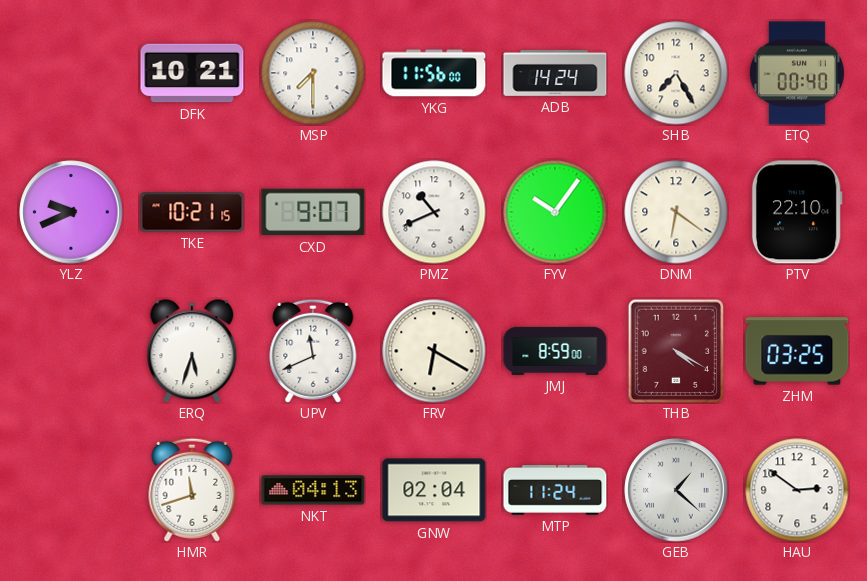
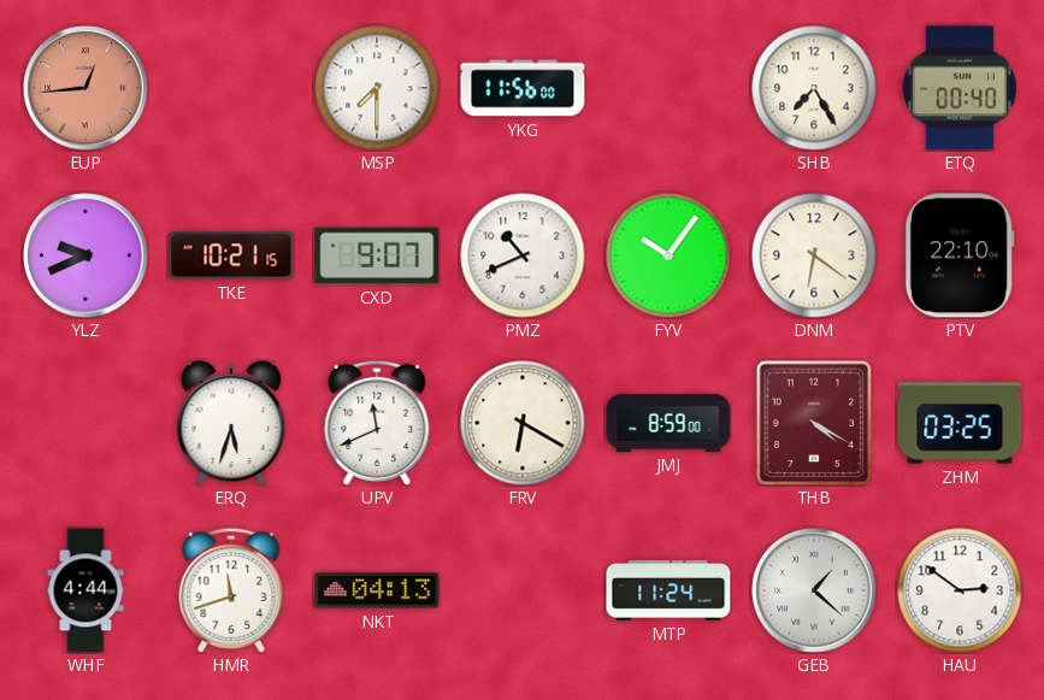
EUP: none -> 12:44 (85, 88)
DFK: 10:21 -> none (192, 73)
ADB: 14:24 -> none (555, 73)
WHF: none -> 4:44 (85, 590)
GNW: 02:04 -> none (434, 490)
